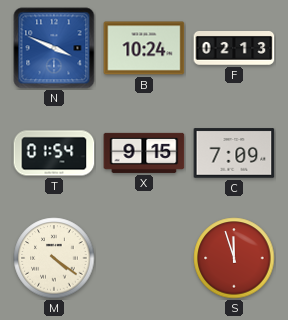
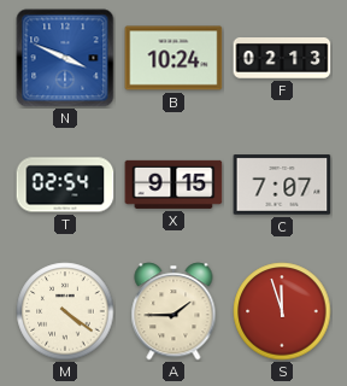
T: 01:54 -> 02:54 (65, 185)
C: 7:09 -> 7:07 (282, 185)
A: none -> 1:45 (173, 311)
